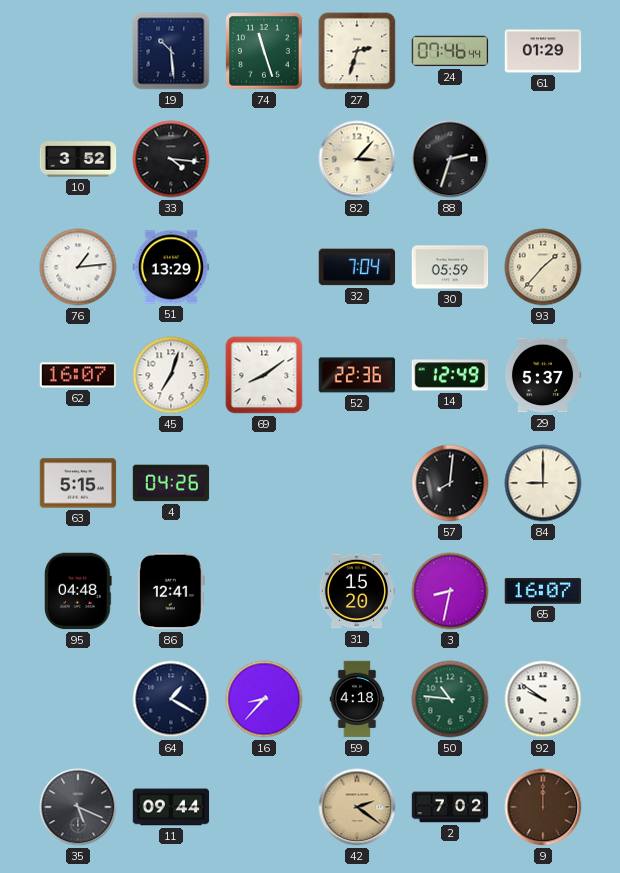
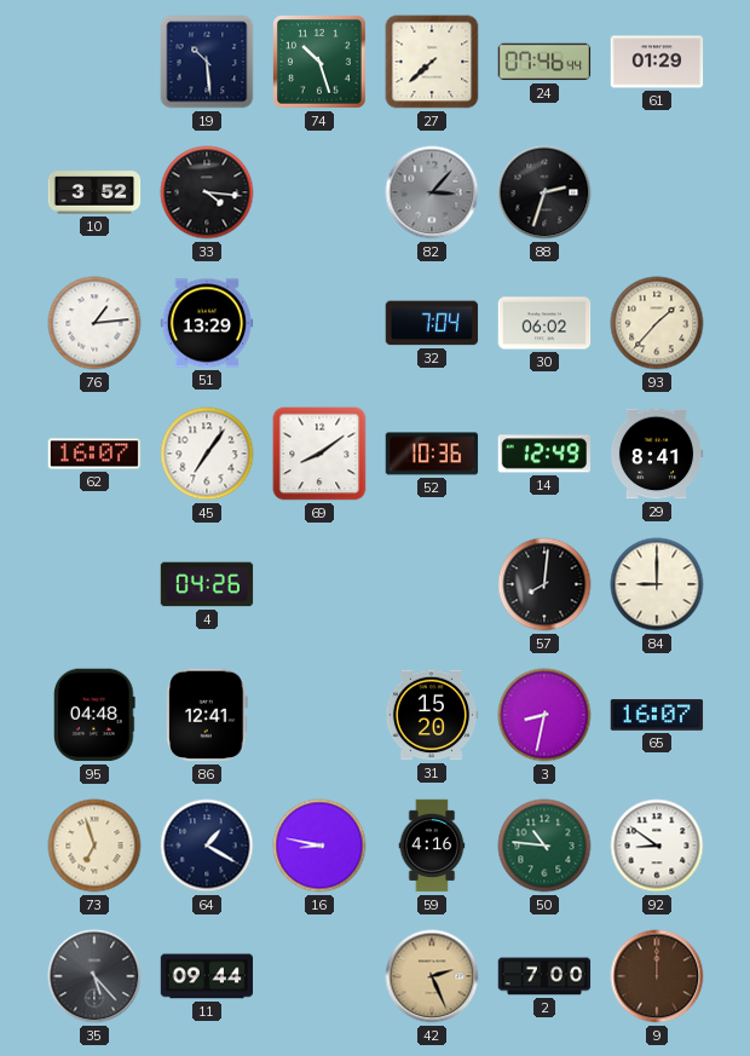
74: 11:27 -> 10:27 (319, 62)
27: 2:33 -> 7:38 (432, 62)
82 dial: cream -> grey (432, 192)
30: 05:59 -> 06:02 (544, 323)
45: 7:03 -> 7:06 (207, 454)
52: 22:36 -> 10:36 (432, 454)
29: 5:37 -> 8:41 (657, 454)
63: 5:15 -> none (78, 483)
73: none -> 6:57 (94, 846)
16: 8:37 -> 8:47 (319, 846)
59: 4:18 -> 4:16 (432, 846)
92: 9:51 -> 8:51 (657, 846)
35: 5:19 -> 5:23 (94, 976)
42: 2:21 -> 2:26 (432, 976)
2: 7:02 -> 7:00 (544, 976)
